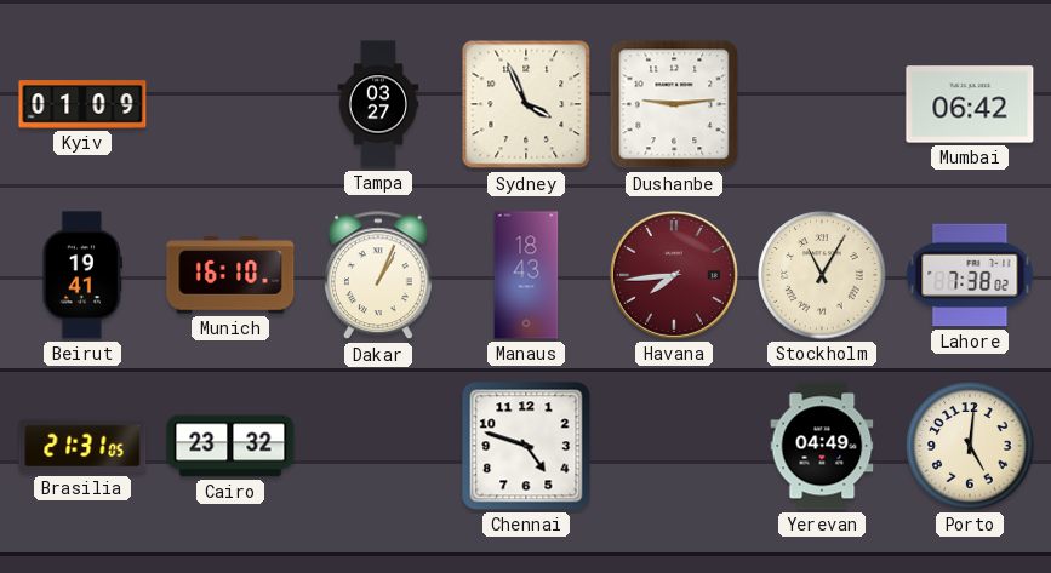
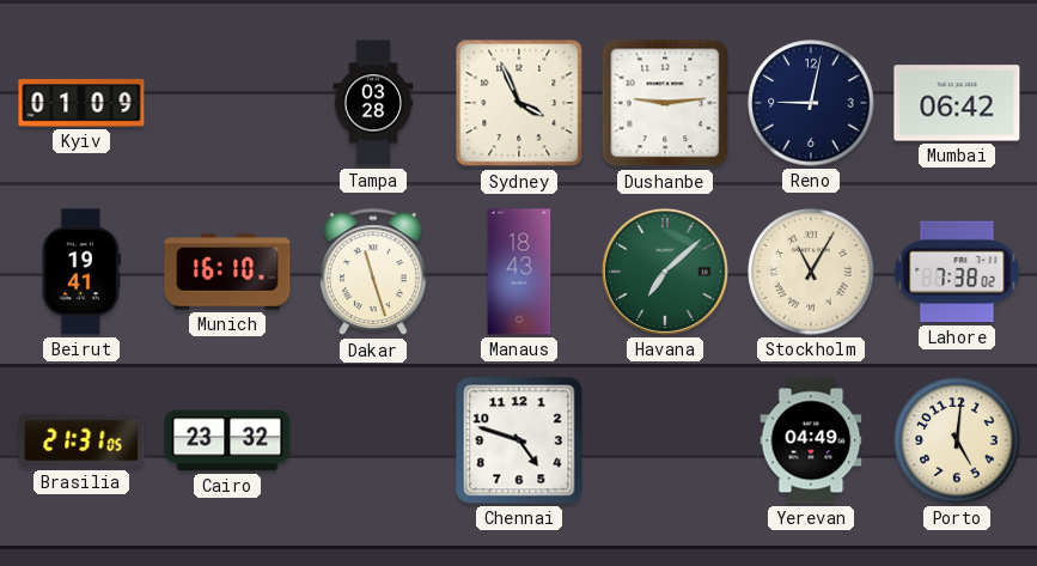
Tampa: 03:27 -> 03:28 (373, 103)
Reno: none -> 9:02 (811, 103)
Dakar: 1:04 -> 11:27 (373, 273)
Havana: 7:44 -> 7:08 (665, 272)
Havana dial: burgundy -> green (665, 272)
